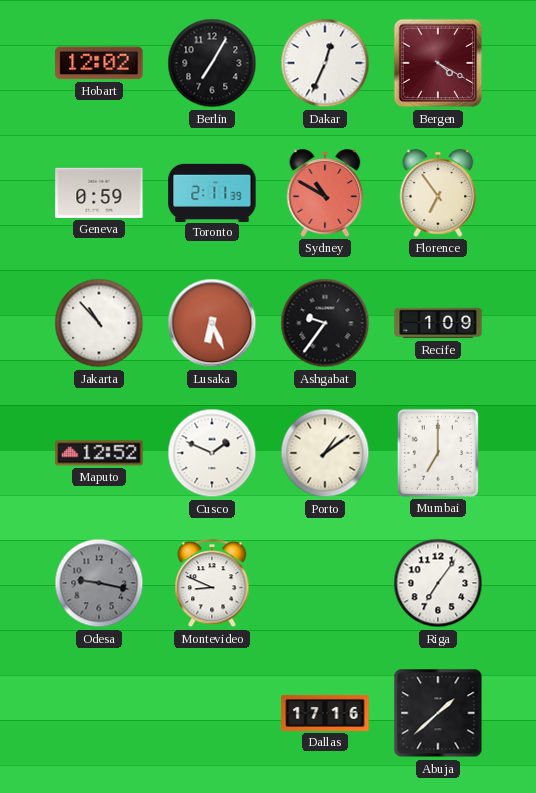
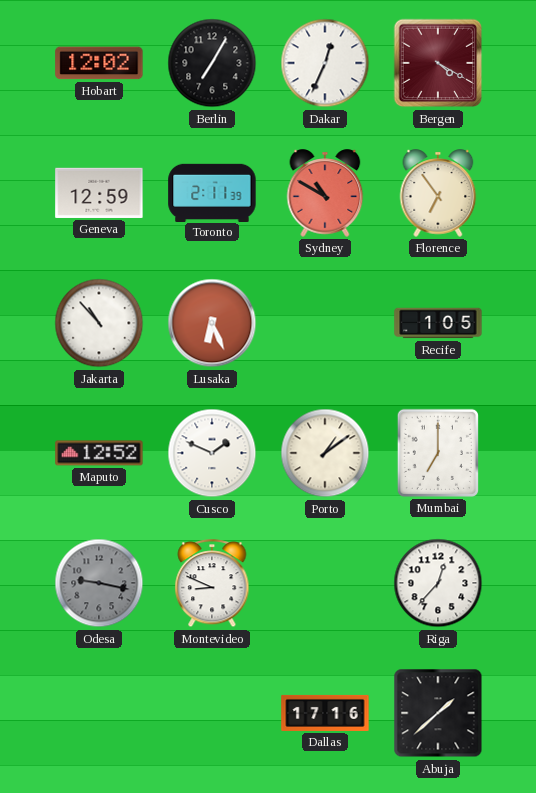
Geneva: 0:59 -> 12:59 (99, 193)
Ashgabat: 9:36 -> none (325, 323)
Recife: 1:09 -> 1:05 (438, 323)
Riga: 7:06 -> 12:37 (438, 583)
